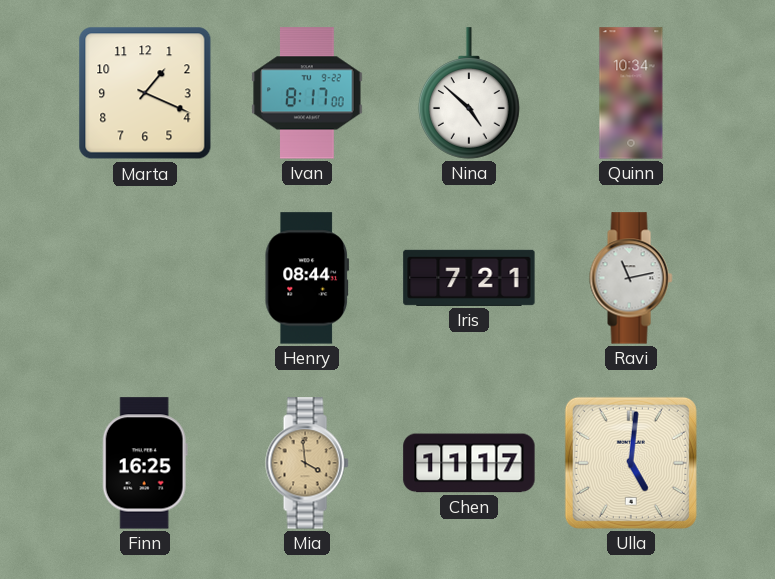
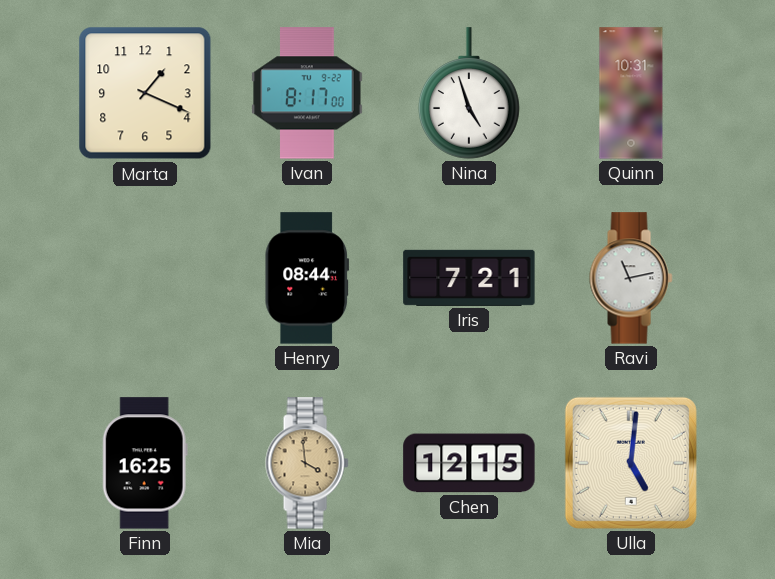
Nina: 4:52 -> 4:57 (470, 93)
Quinn: 10:34 -> 10:31 (631, 93)
Chen: 11:17 -> 12:15 (469, 463)
